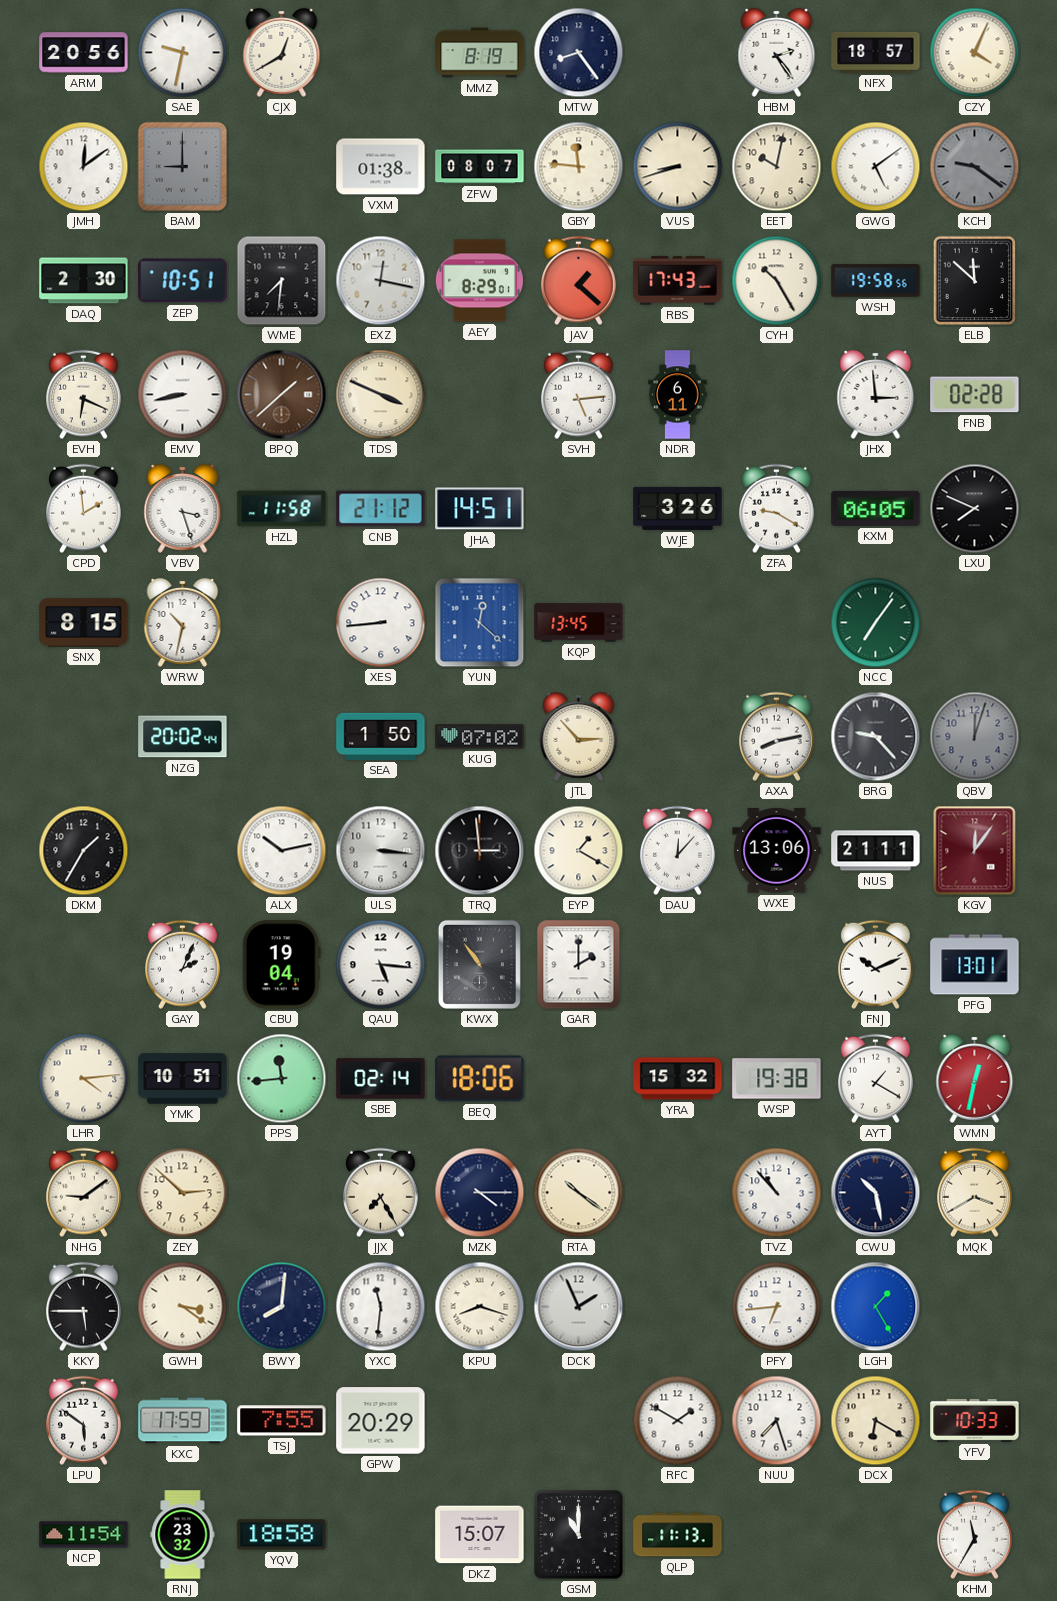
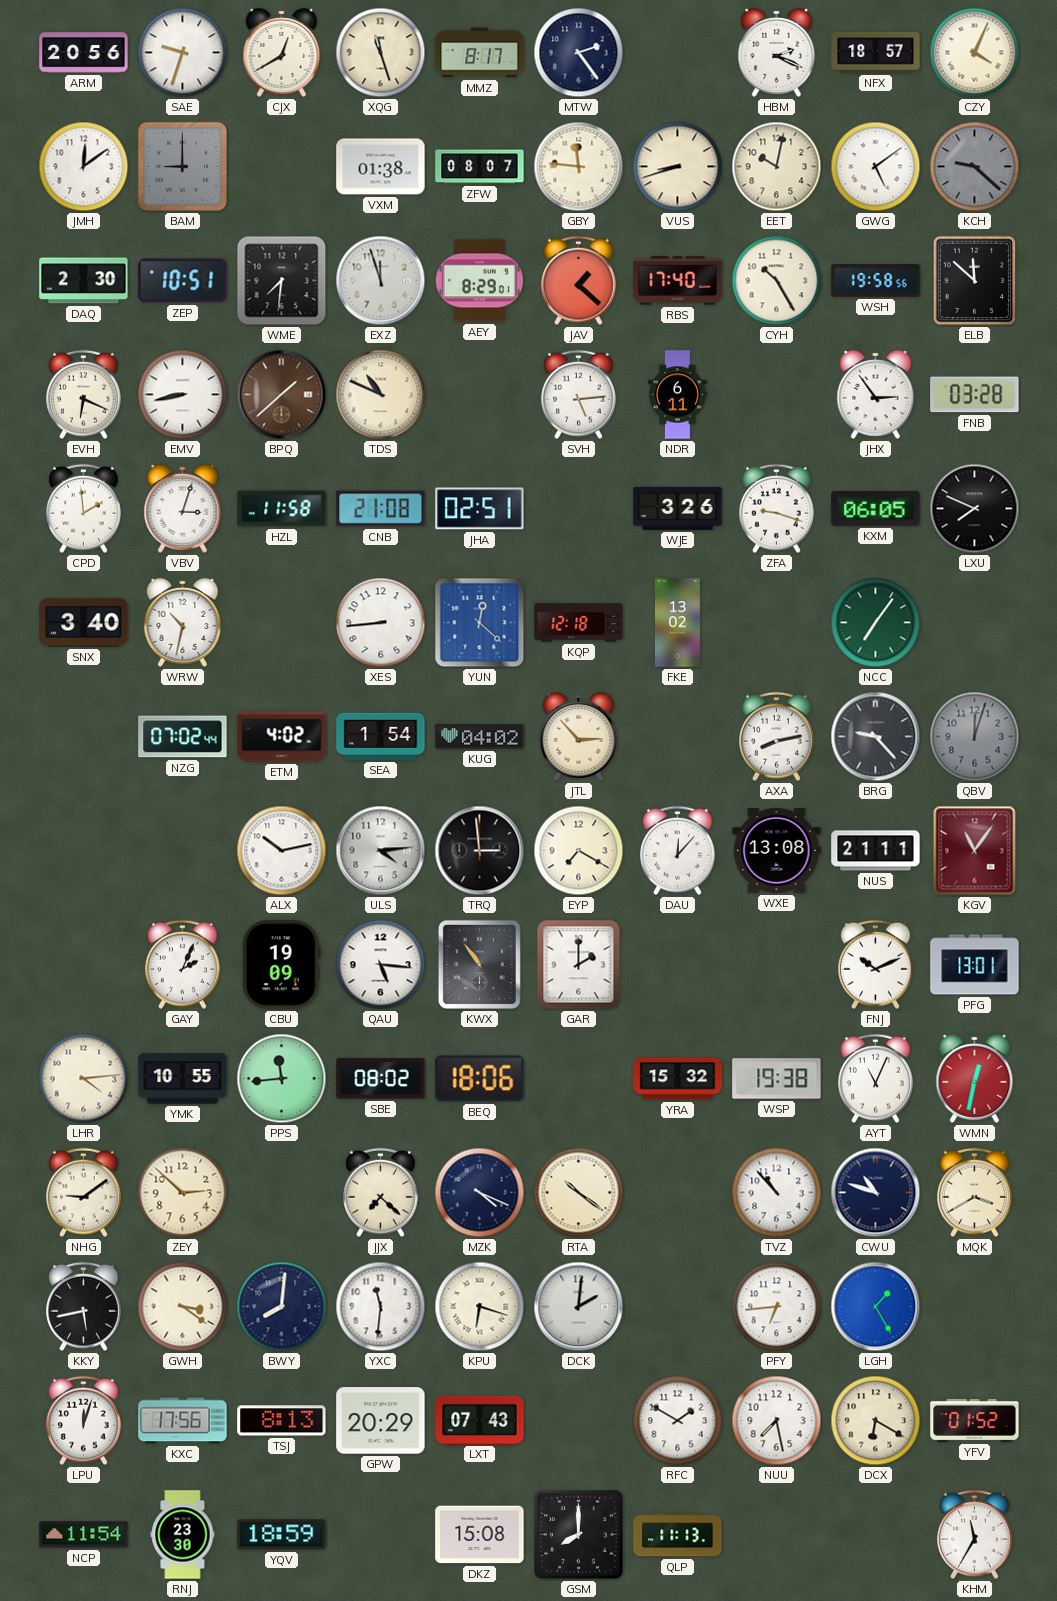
SAE: 9:32 -> 9:33 (183, 53)
XQG: none -> 11:27 (381, 53)
MMZ: 8:19 -> 8:17 (480, 53)
MTW: 8:24 -> 2:24 (579, 53)
HBM: 2:24 -> 2:19 (777, 52)
KCH: 9:21 -> 9:22 (975, 167)
EXZ: 12:17 -> 11:57 (381, 281)
RBS: 17:43 -> 17:40 (678, 281)
TDS: 3:49 -> 10:49 (381, 395)
JHX: 2:59 -> 2:54 (876, 394)
FNB: 02:28 -> 03:28 (975, 395)
VBV: 3:27 -> 3:03 (183, 508)
CNB: 21:12 -> 21:08 (381, 509)
JHA: 14:51 -> 02:51 (480, 509)
ZFA: 9:20 -> 9:18 (777, 509)
SNX: 8:15 -> 3:40 (84, 623)
KQP: 13:45 -> 12:18 (579, 623)
FKE: none -> 13:02 (677, 623)
NZG: 20:02 -> 07:02 (183, 737)
ETM: none -> 4:02 (282, 737)
SEA: 1:50 -> 1:54 (381, 736)
KUG: 07:02 -> 04:02 (480, 737)
DKM: 1:35 -> none (84, 851)
ULS: 3:16 -> 4:14 (381, 851)
EYP: 1:20 -> 7:20 (579, 851)
WXE: 13:06 -> 13:08 (777, 851)
KGV: 12:06 -> 11:06 (975, 851)
CBU: 19:04 -> 19:09 (281, 965)
YMK: 10:51 -> 10:55 (183, 1079)
SBE: 02:14 -> 08:02 (381, 1079)
AYT: 1:20 -> 11:04 (876, 1079)
JJX: 7:25 -> 7:22 (381, 1193)
MZK: 4:15 -> 4:19 (480, 1193)
CWU: 10:28 -> 10:48 (876, 1193)
KKY: 5:45 -> 5:43 (84, 1307)
KPU: 8:18 -> 6:18 (480, 1307)
DCK: 1:56 -> 2:01 (579, 1307)
LPU: 5:51 -> 12:03 (84, 1421)
KXC: 17:59 -> 17:56 (183, 1421)
TSJ: 7:55 -> 8:13 (282, 1421)
LXT: none -> 07:43 (480, 1420)
NUU: 7:27 -> 7:28 (777, 1421)
YFV: 10:33 -> 01:52 (975, 1420)
RNJ: 23:32 -> 23:30 (183, 1535)
YQV: 18:58 -> 18:59 (282, 1535)
DKZ: 15:07 -> 15:08 (480, 1535)
GSM: 11:00 -> 8:00 (579, 1535)
